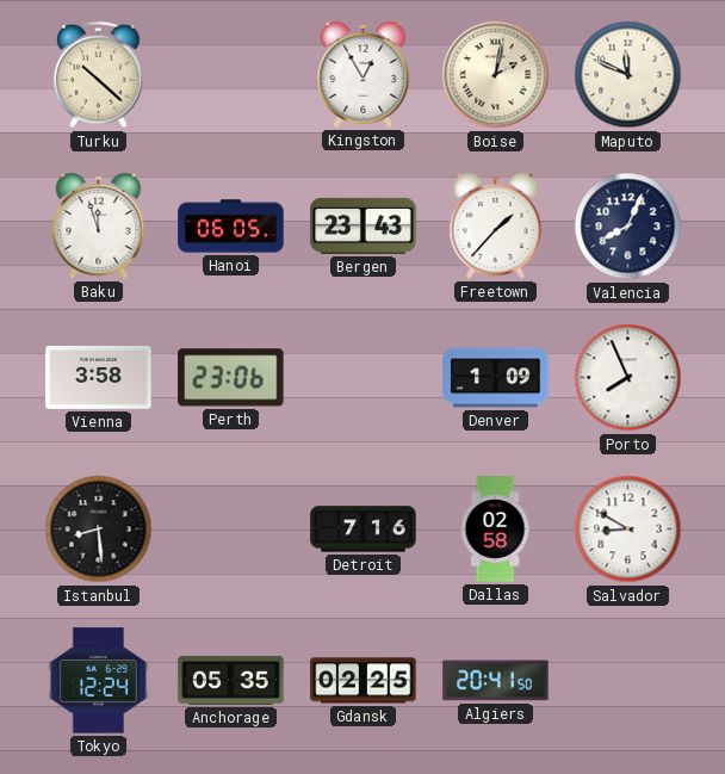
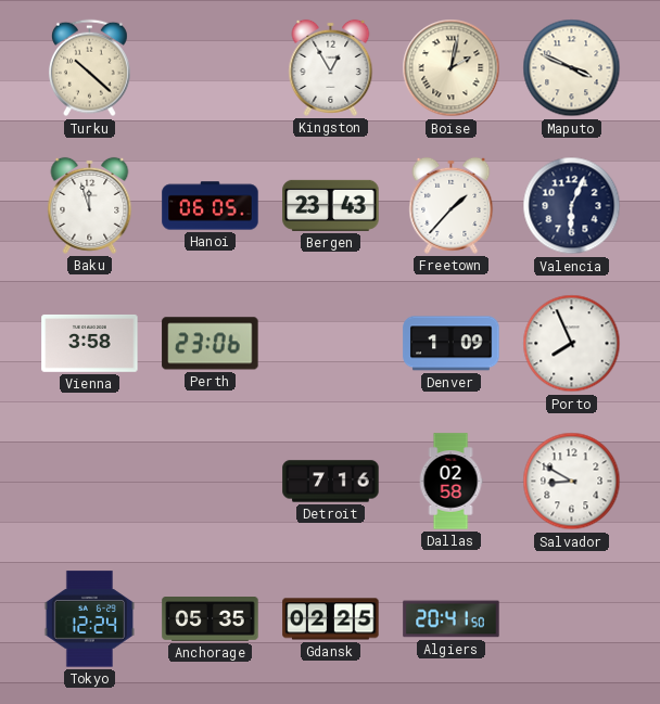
Maputo: 11:49 -> 3:49 (572, 68)
Valencia: 8:04 -> 6:04 (572, 206)
Istanbul: 8:29 -> none (99, 530)
